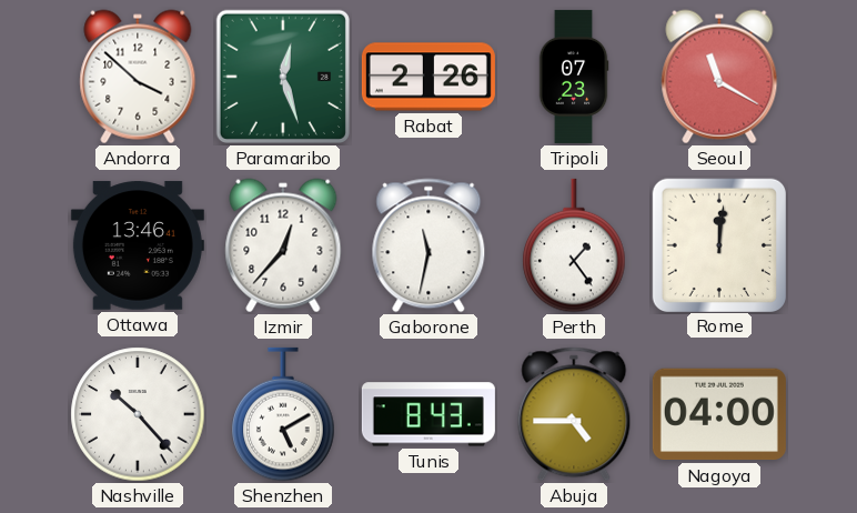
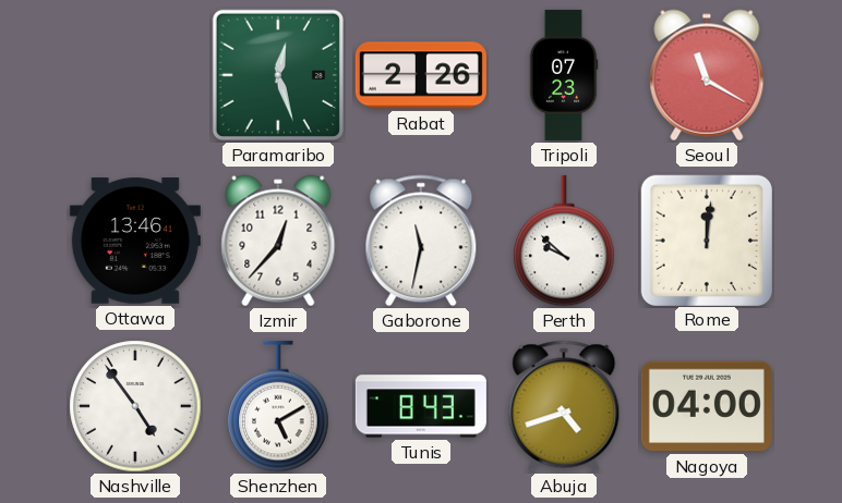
Andorra: 3:52 -> none (138, 77)
Perth: 1:24 -> 9:52 (564, 241)
Nashville: 10:23 -> 4:54 (135, 406)
Abuja: 4:45 -> 4:42 (564, 406)
